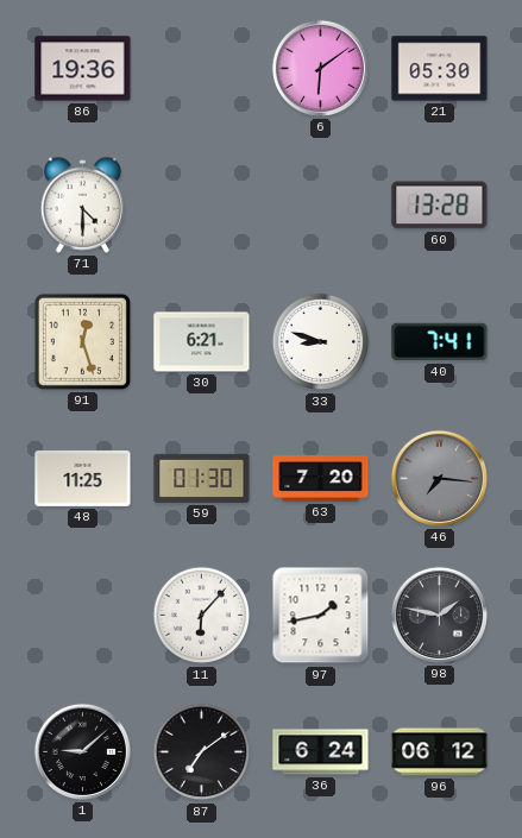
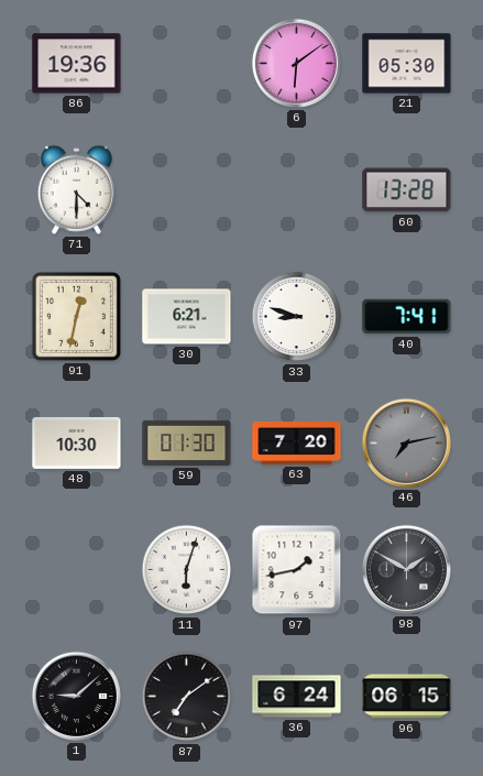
91: 12:27 -> 12:32 (76, 316)
48: 11:25 -> 10:30 (77, 442)
46: 7:16 -> 7:13 (406, 442)
11: 6:07 -> 6:03 (187, 570)
98: 1:47 -> 1:50 (406, 569)
96: 06:12 -> 06:15 (407, 697)
